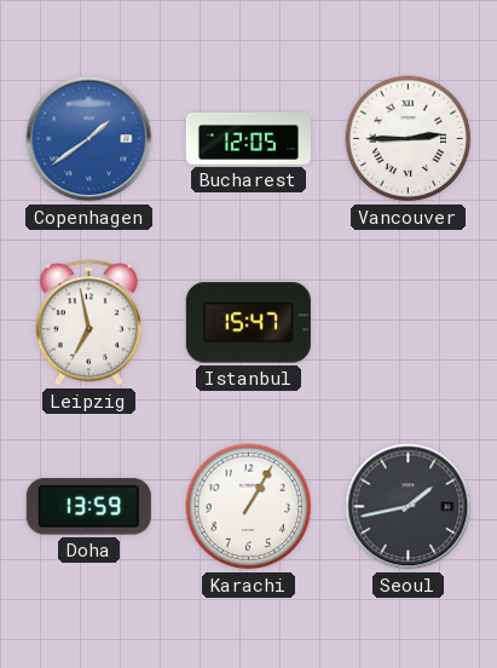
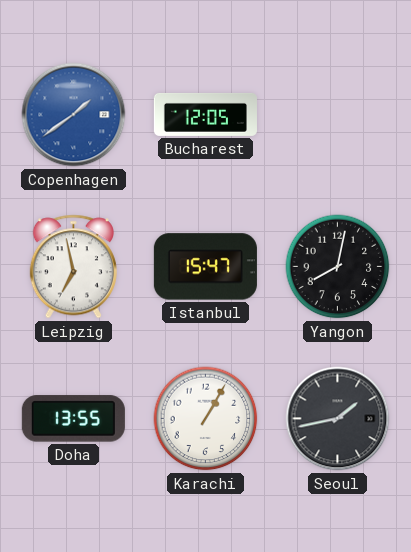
Vancouver: 2:45 -> none (409, 139)
Yangon: none -> 8:02 (338, 267)
Doha: 13:59 -> 13:55 (73, 419)
